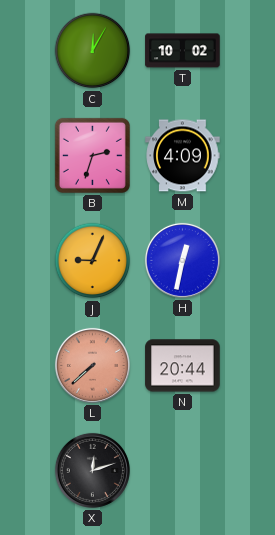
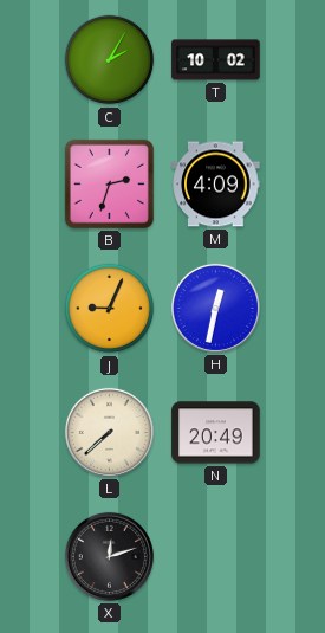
C: 12:05 -> 2:05 (110, 60)
L dial: salmon -> cream (109, 432)
N: 20:44 -> 20:49 (216, 433)
